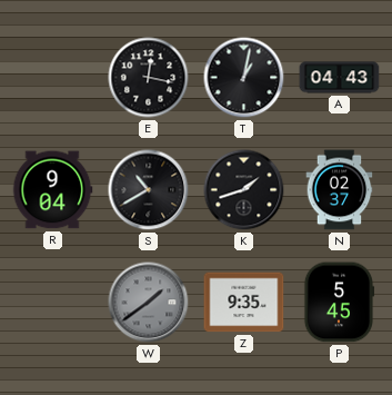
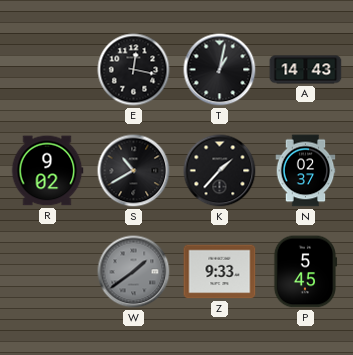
A: 04:43 -> 14:43 (306, 70)
R: 9:04 -> 9:02 (47, 171)
K: 1:42 -> 1:37 (220, 171)
Z: 9:35 -> 9:33 (220, 272)
